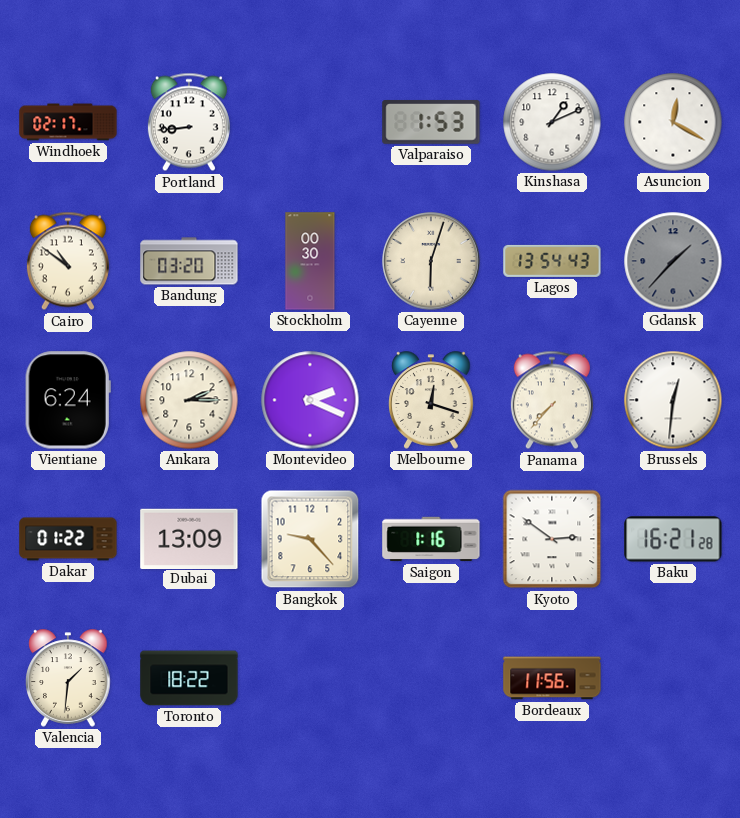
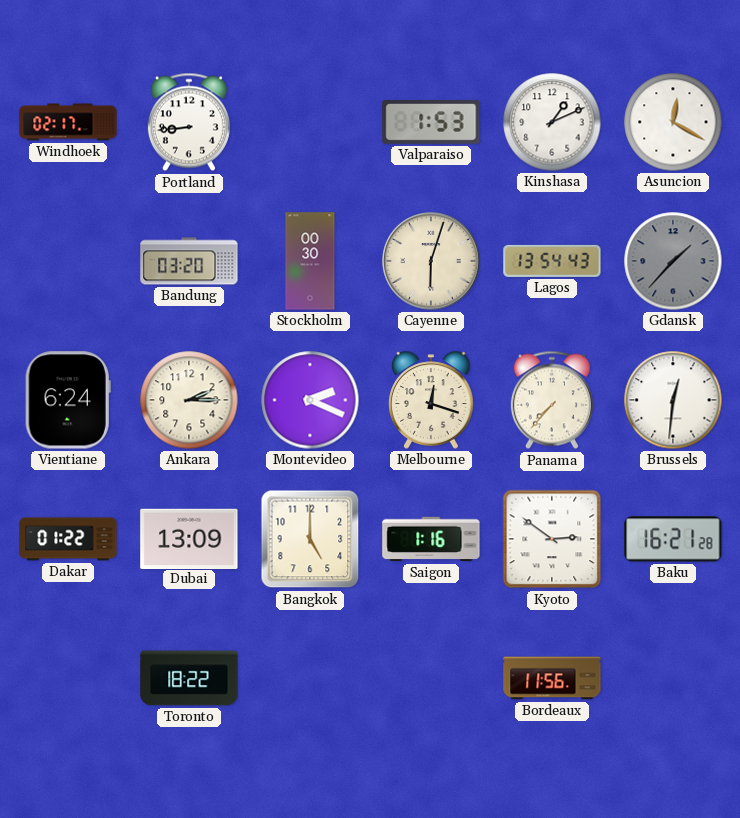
Cairo: 10:51 -> none (68, 261)
Bangkok: 9:23 -> 5:00 (310, 539)
Valencia: 1:31 -> none (68, 678)
